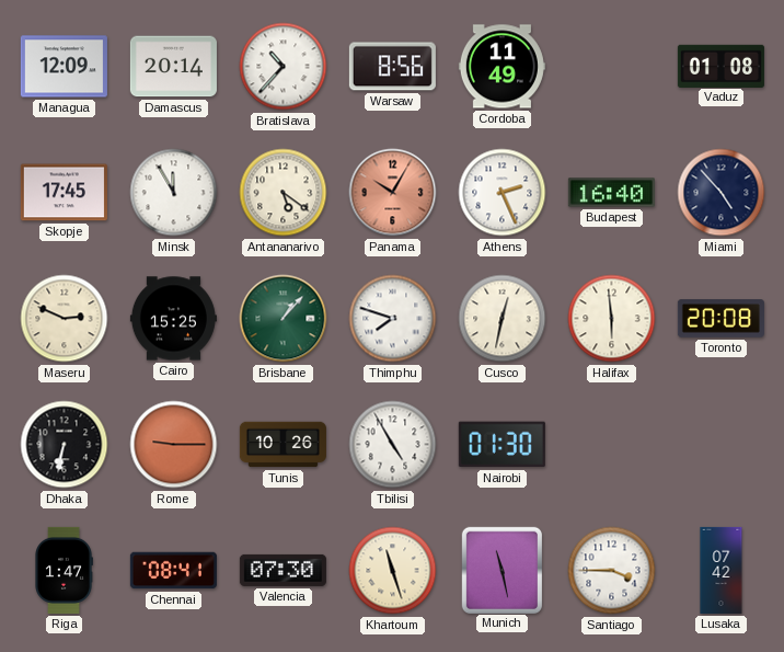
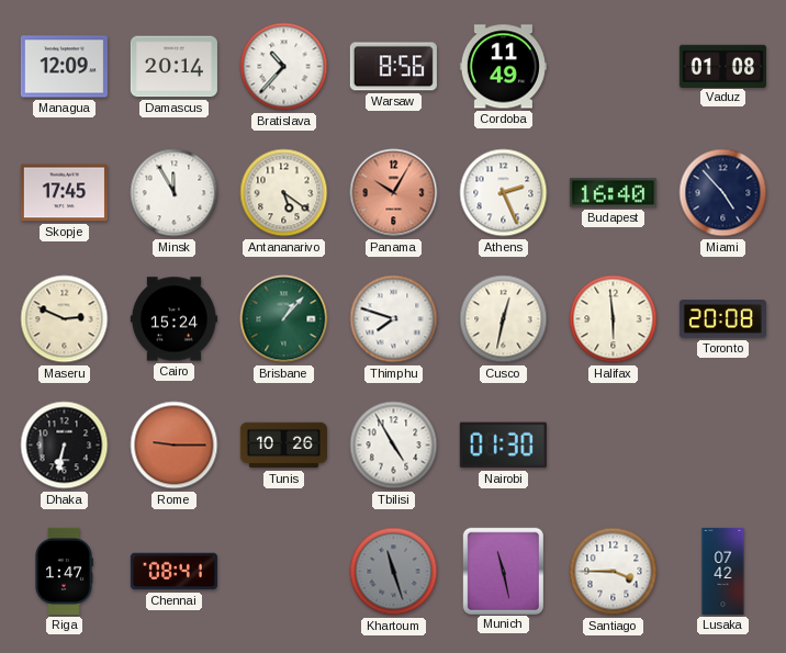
Cairo: 15:25 -> 15:24 (173, 319)
Valencia: 07:30 -> none (283, 570)
Khartoum dial: cream -> grey (394, 572)
